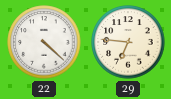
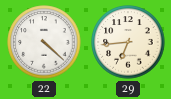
29: 6:46 -> 6:44 (128, 42)
